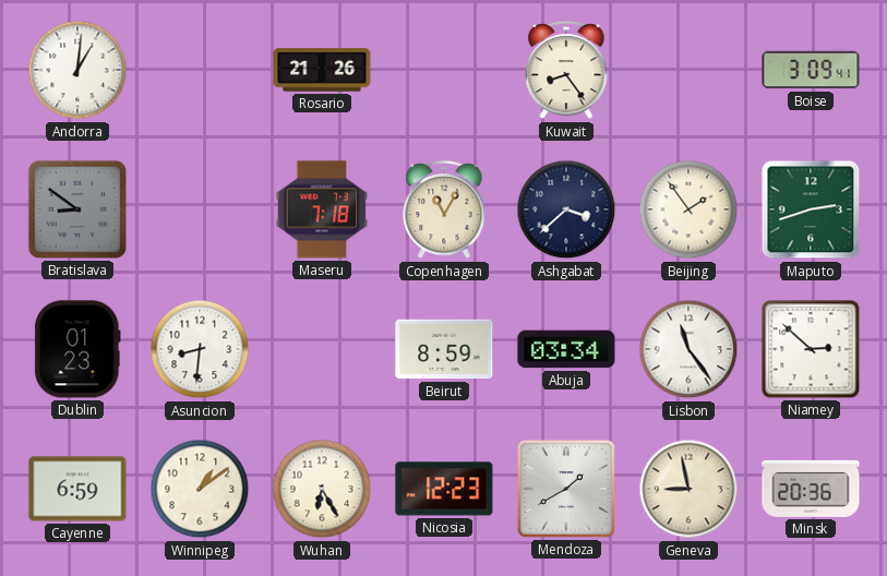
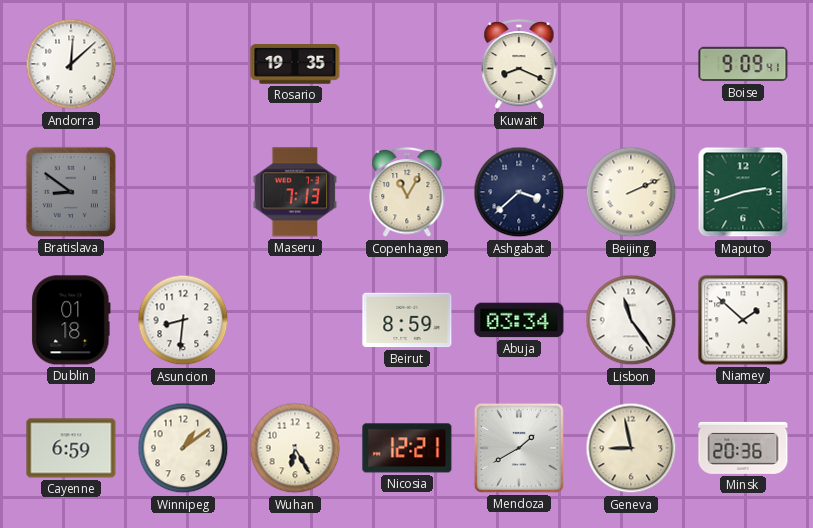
Andorra: 1:01 -> 12:08 (71, 64)
Rosario: 21:26 -> 19:35 (295, 64)
Kuwait: 8:24 -> 8:19 (519, 65)
Boise: 3:09 -> 9:09 (743, 64)
Maseru: 7:18 -> 7:13 (295, 192)
Beijing: 1:54 -> 2:11 (631, 192)
Dublin: 01:23 -> 01:18 (71, 320)
Niamey: 2:52 -> 1:52 (743, 320)
Nicosia: 12:23 -> 12:21 (407, 448)
